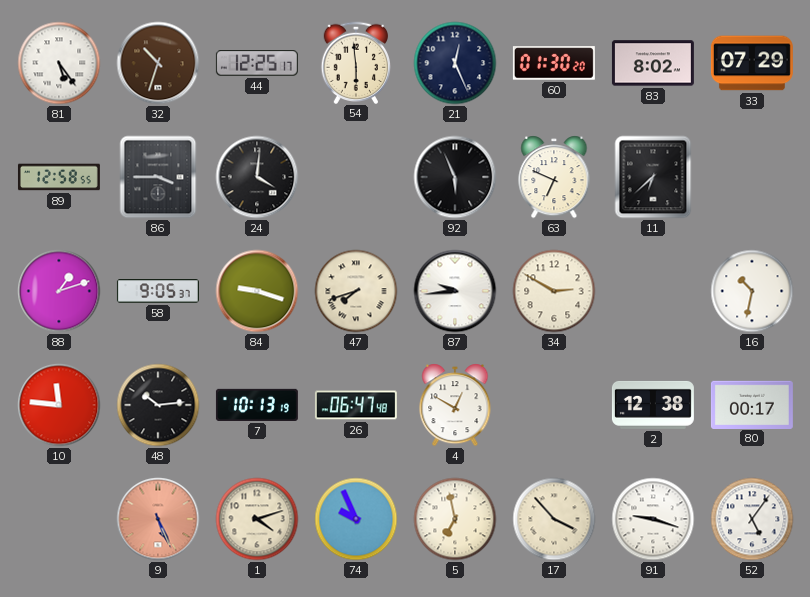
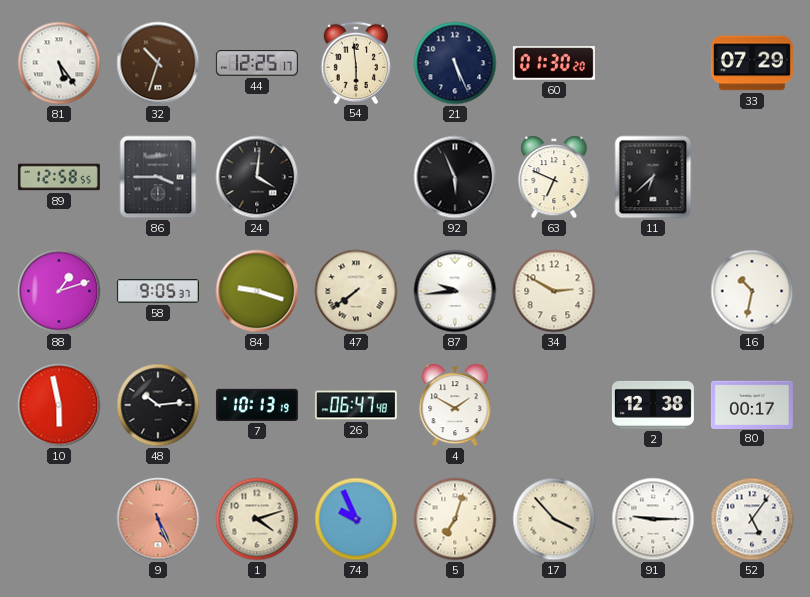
21: 12:26 -> 5:26 (455, 63)
83: 8:02 -> none (653, 63)
47: 7:42 -> 7:39 (356, 291)
10: 11:46 -> 5:58 (59, 405)
4: 12:50 -> 1:50 (455, 405)
5: 6:58 -> 7:03 (455, 519)
91: 9:18 -> 9:15 (653, 519)
